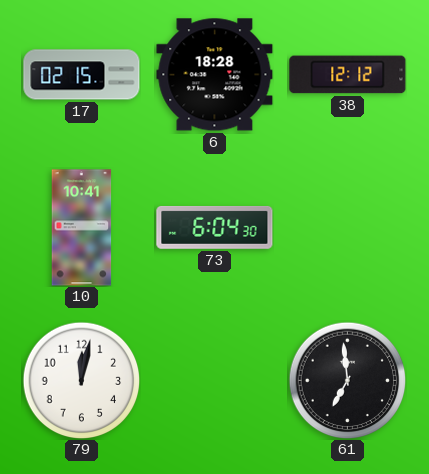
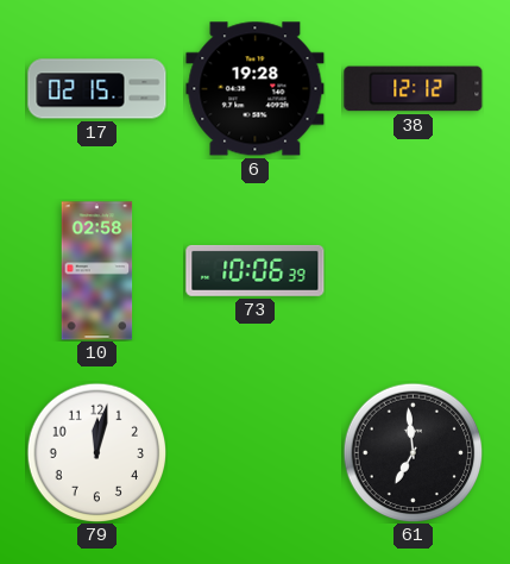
6: 18:28 -> 19:28 (256, 89)
10: 10:41 -> 02:58 (97, 271)
73: 6:04 -> 10:06 (256, 270)
